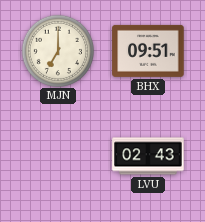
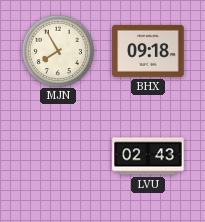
MJN: 7:00 -> 7:55 (57, 50)
BHX: 09:51 -> 09:18 (148, 51)
